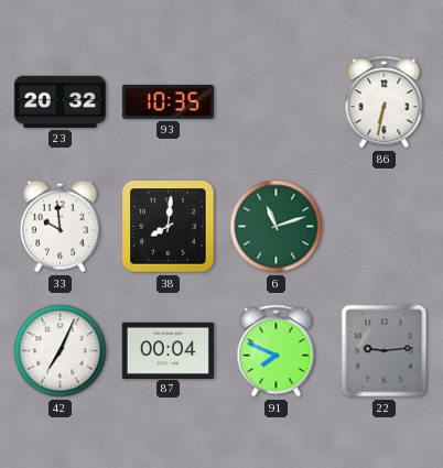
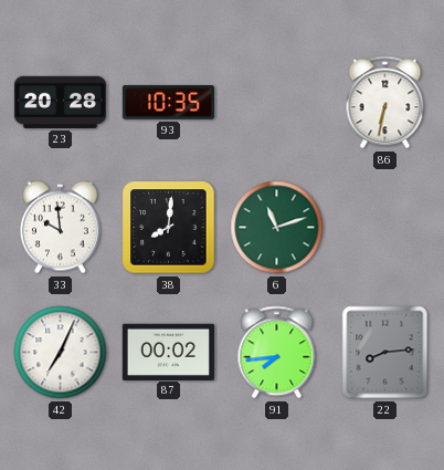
23: 20:32 -> 20:28 (60, 102)
87: 00:04 -> 00:02 (168, 352)
91: 7:49 -> 7:44 (277, 353)
22: 9:14 -> 8:14 (385, 353)
